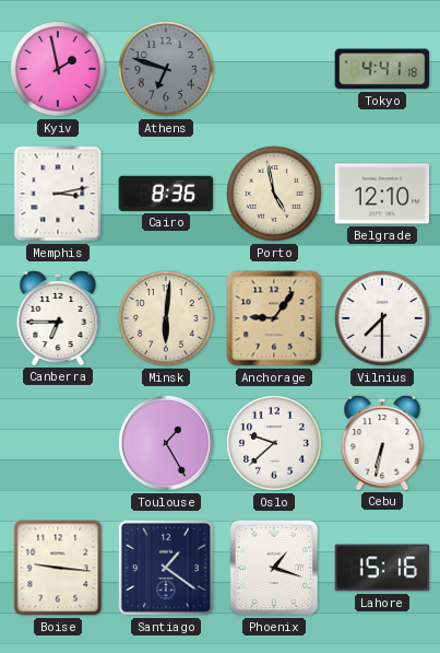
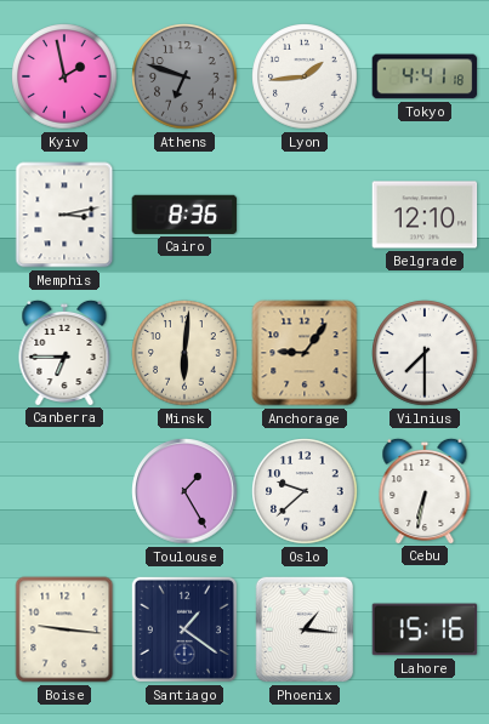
Lyon: none -> 1:44 (305, 76)
Porto: 4:58 -> none (274, 194)
Phoenix: 1:18 -> 1:16 (305, 629)
